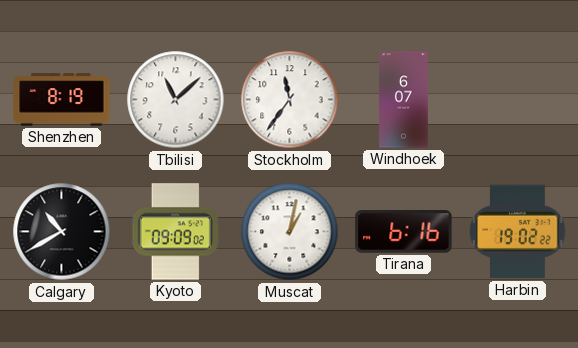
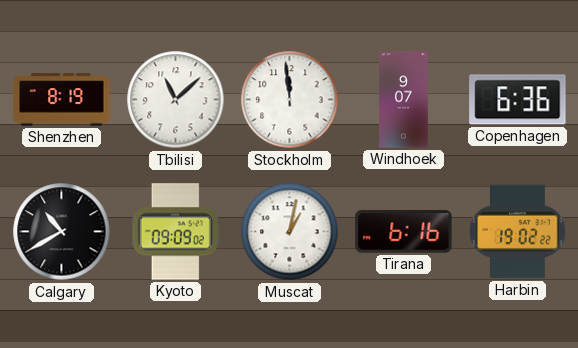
Stockholm: 11:36 -> 11:59 (290, 100)
Windhoek: 6:07 -> 9:07 (404, 100)
Copenhagen: none -> 6:36 (518, 100)
